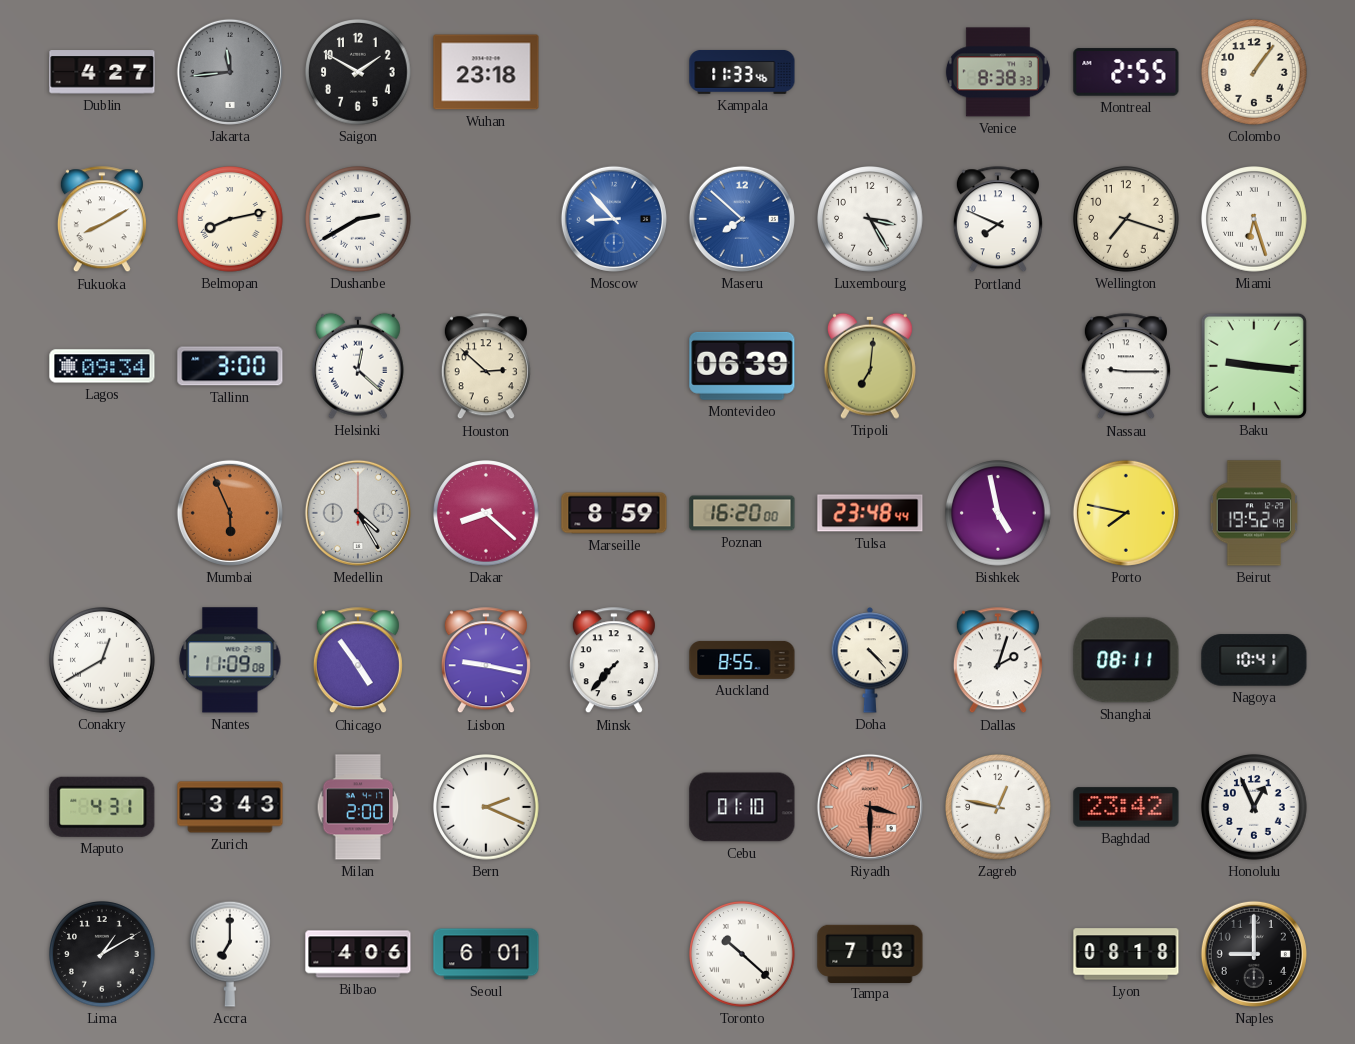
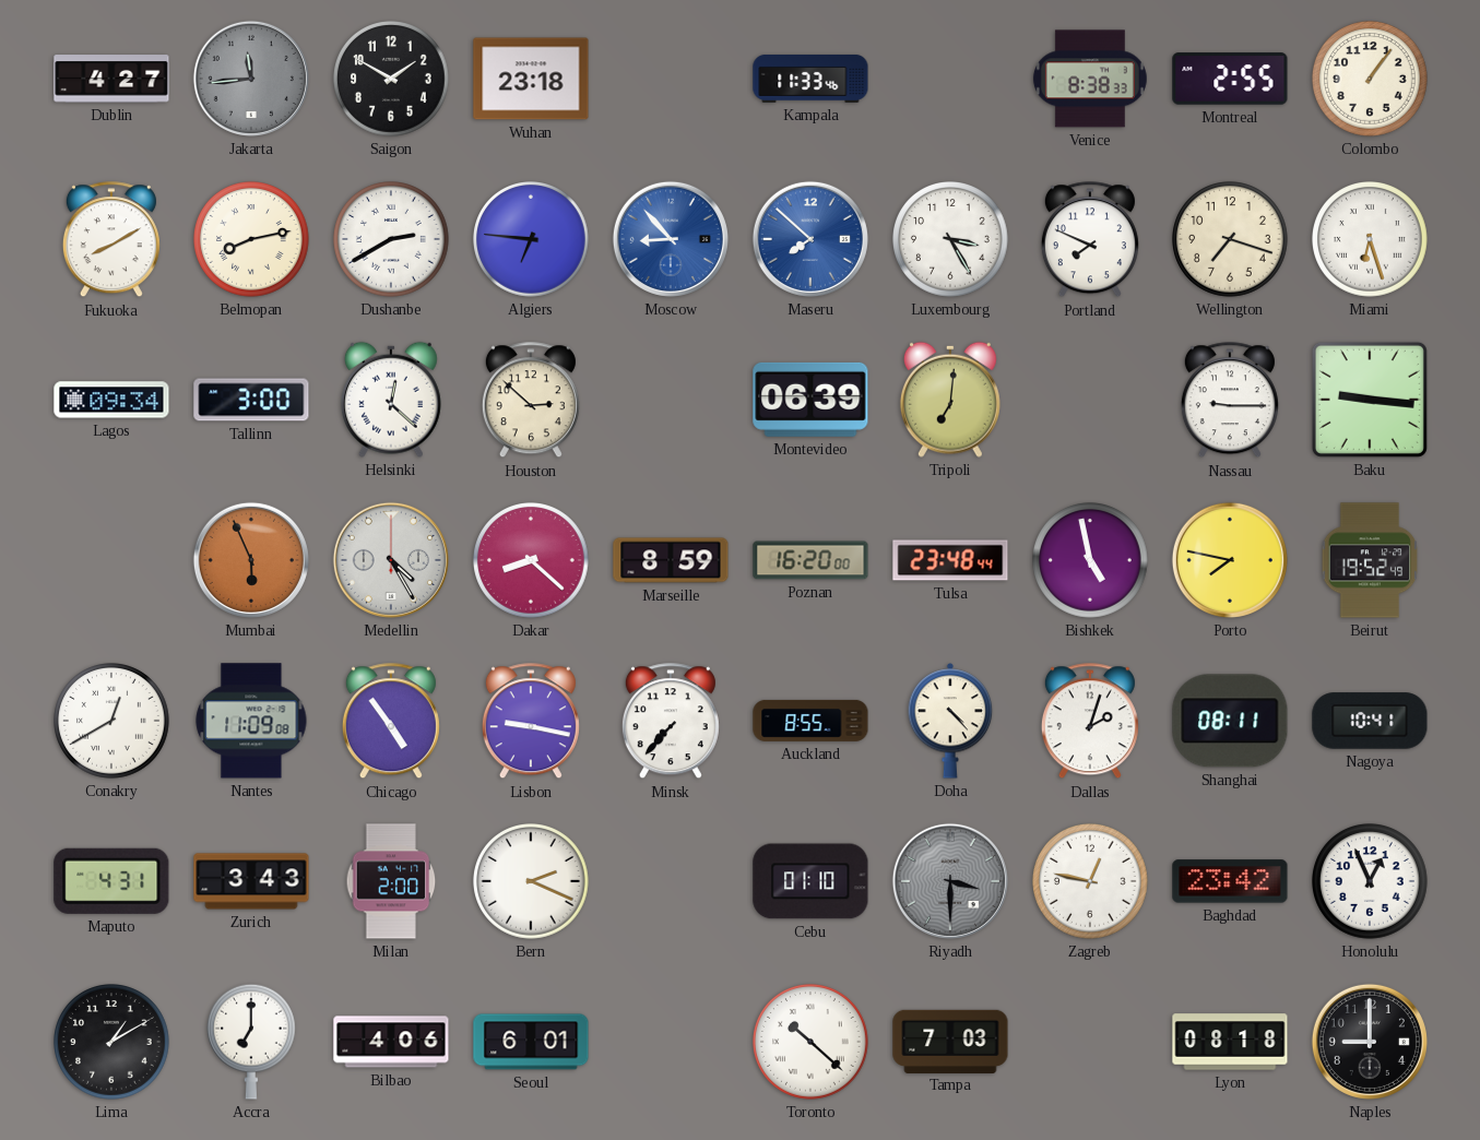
Algiers: none -> 6:46 (532, 240)
Riyadh dial: salmon -> grey (950, 881)
